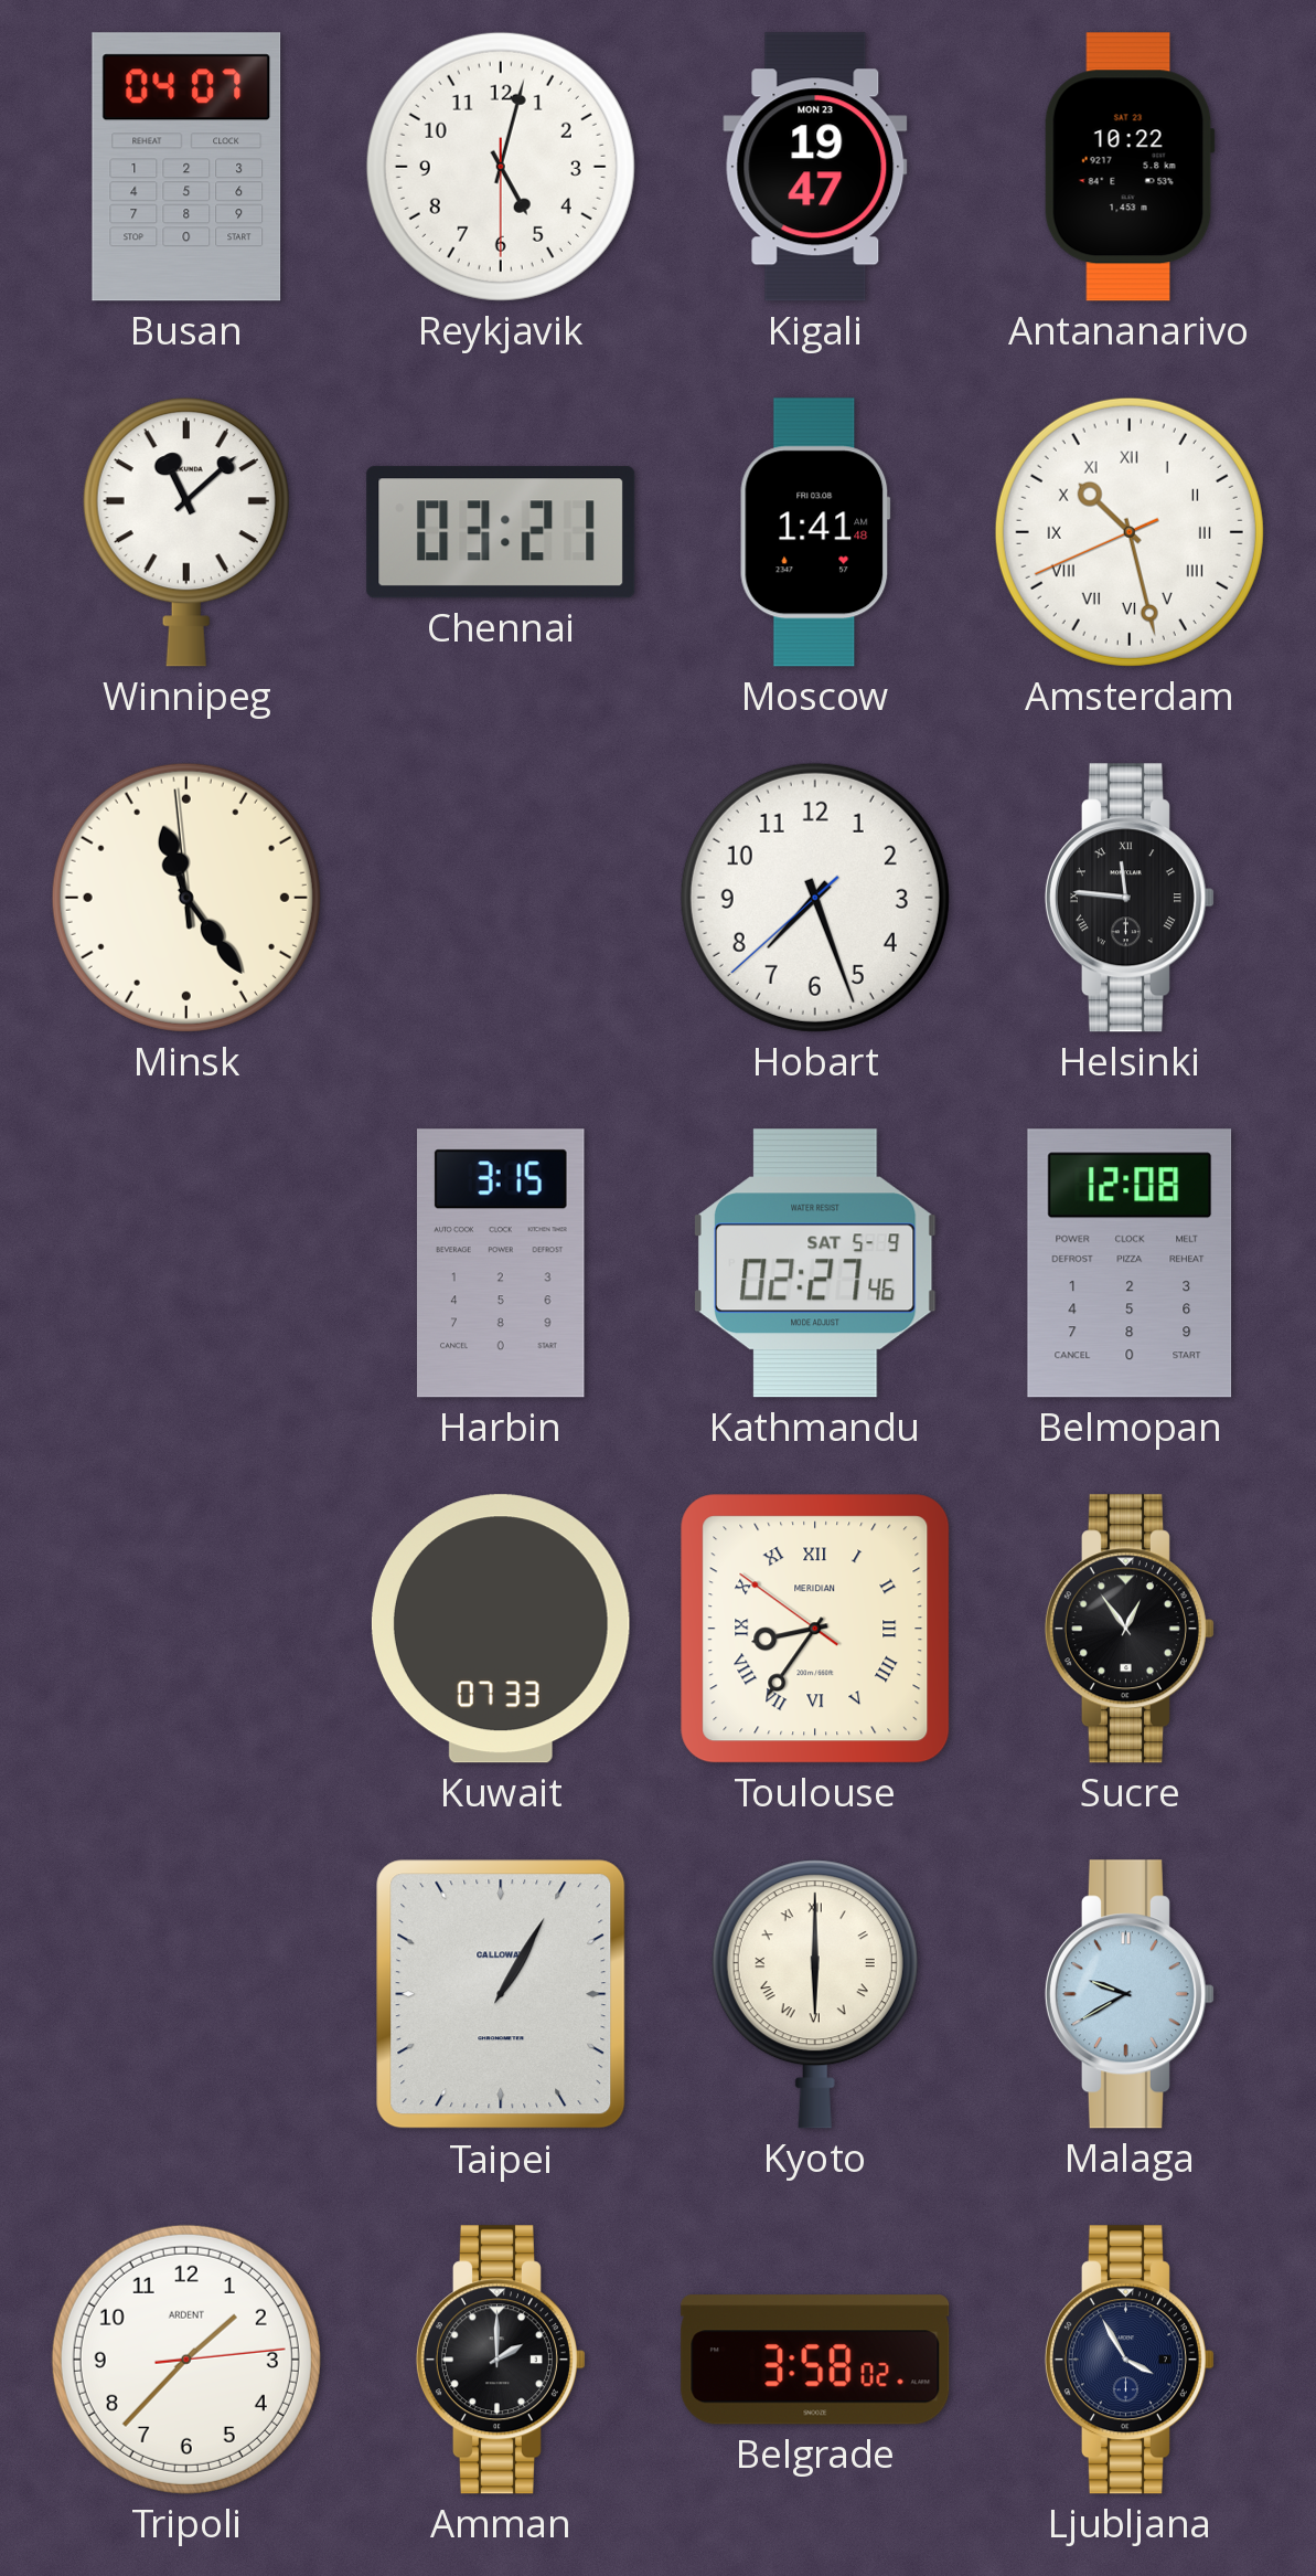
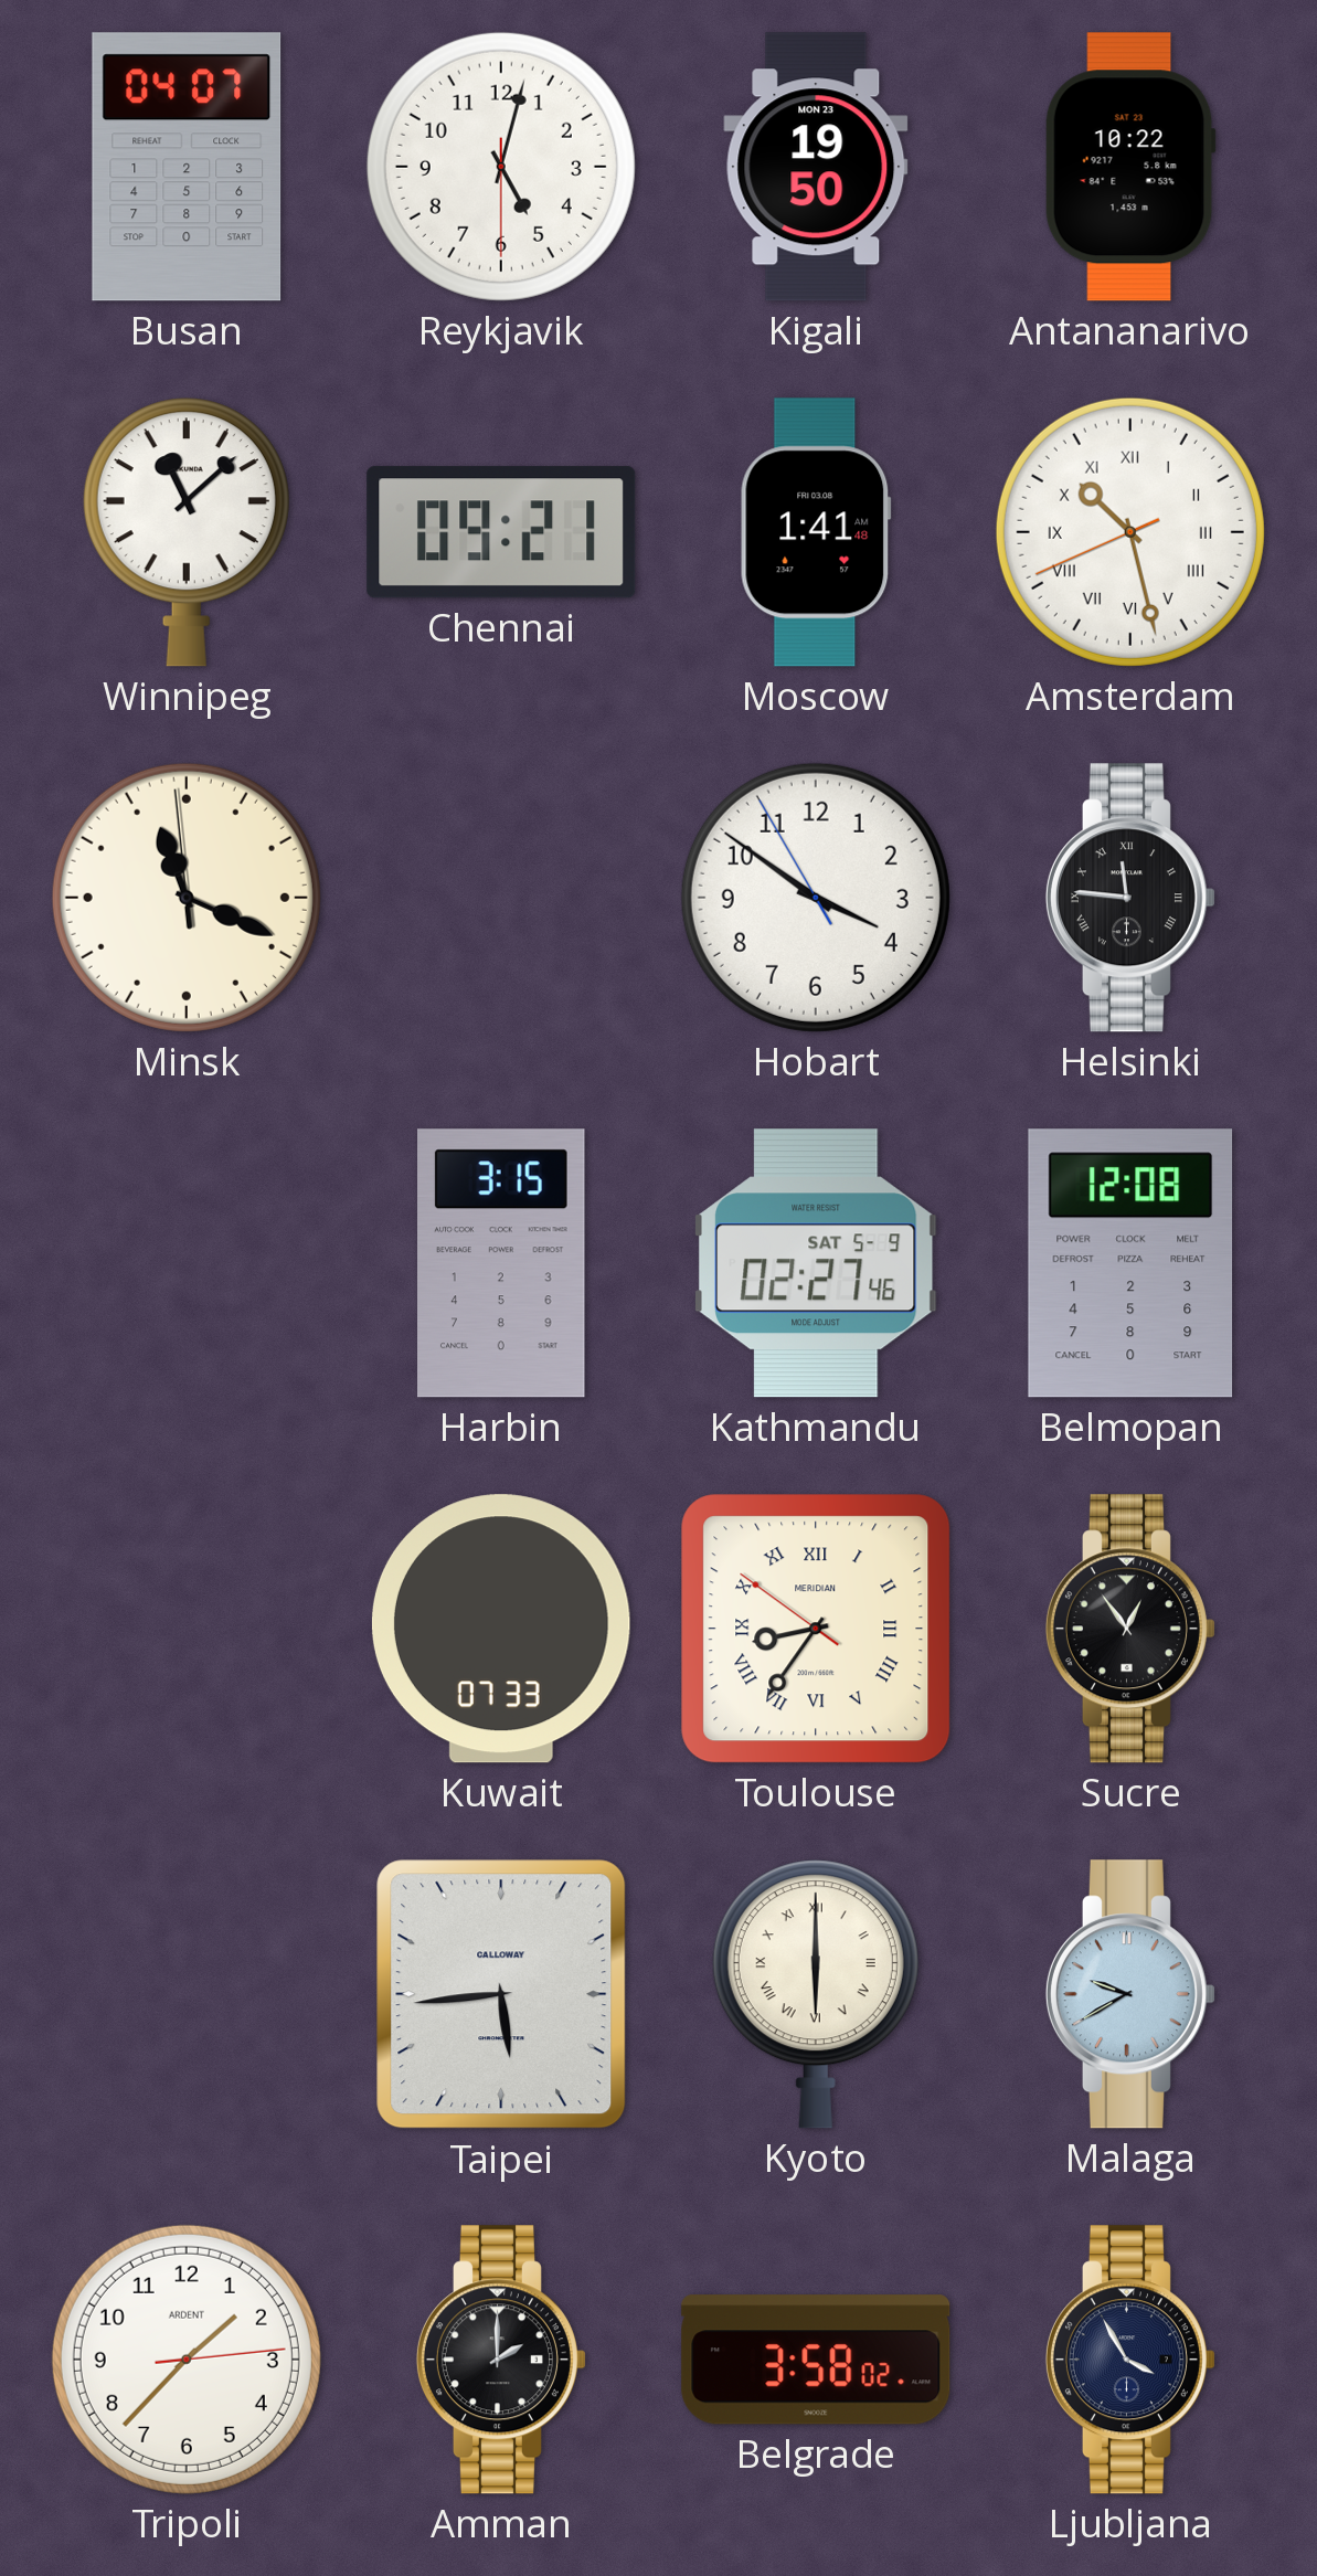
Kigali: 19:47 -> 19:50 (816, 167)
Chennai: 03:21 -> 09:21 (501, 532)
Minsk: 11:23 -> 11:18 (187, 898)
Hobart: 7:26 -> 3:50 (816, 898)
Taipei: 1:05 -> 5:44 (501, 1994)
